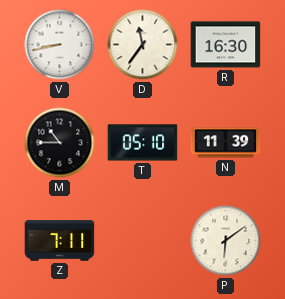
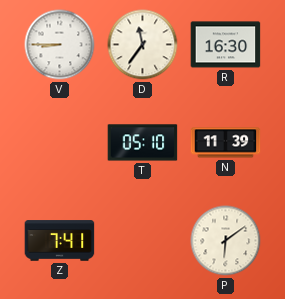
V: 8:43 -> 8:45 (60, 45)
M: 10:45 -> none (60, 143)
Z: 7:11 -> 7:41 (60, 241)
